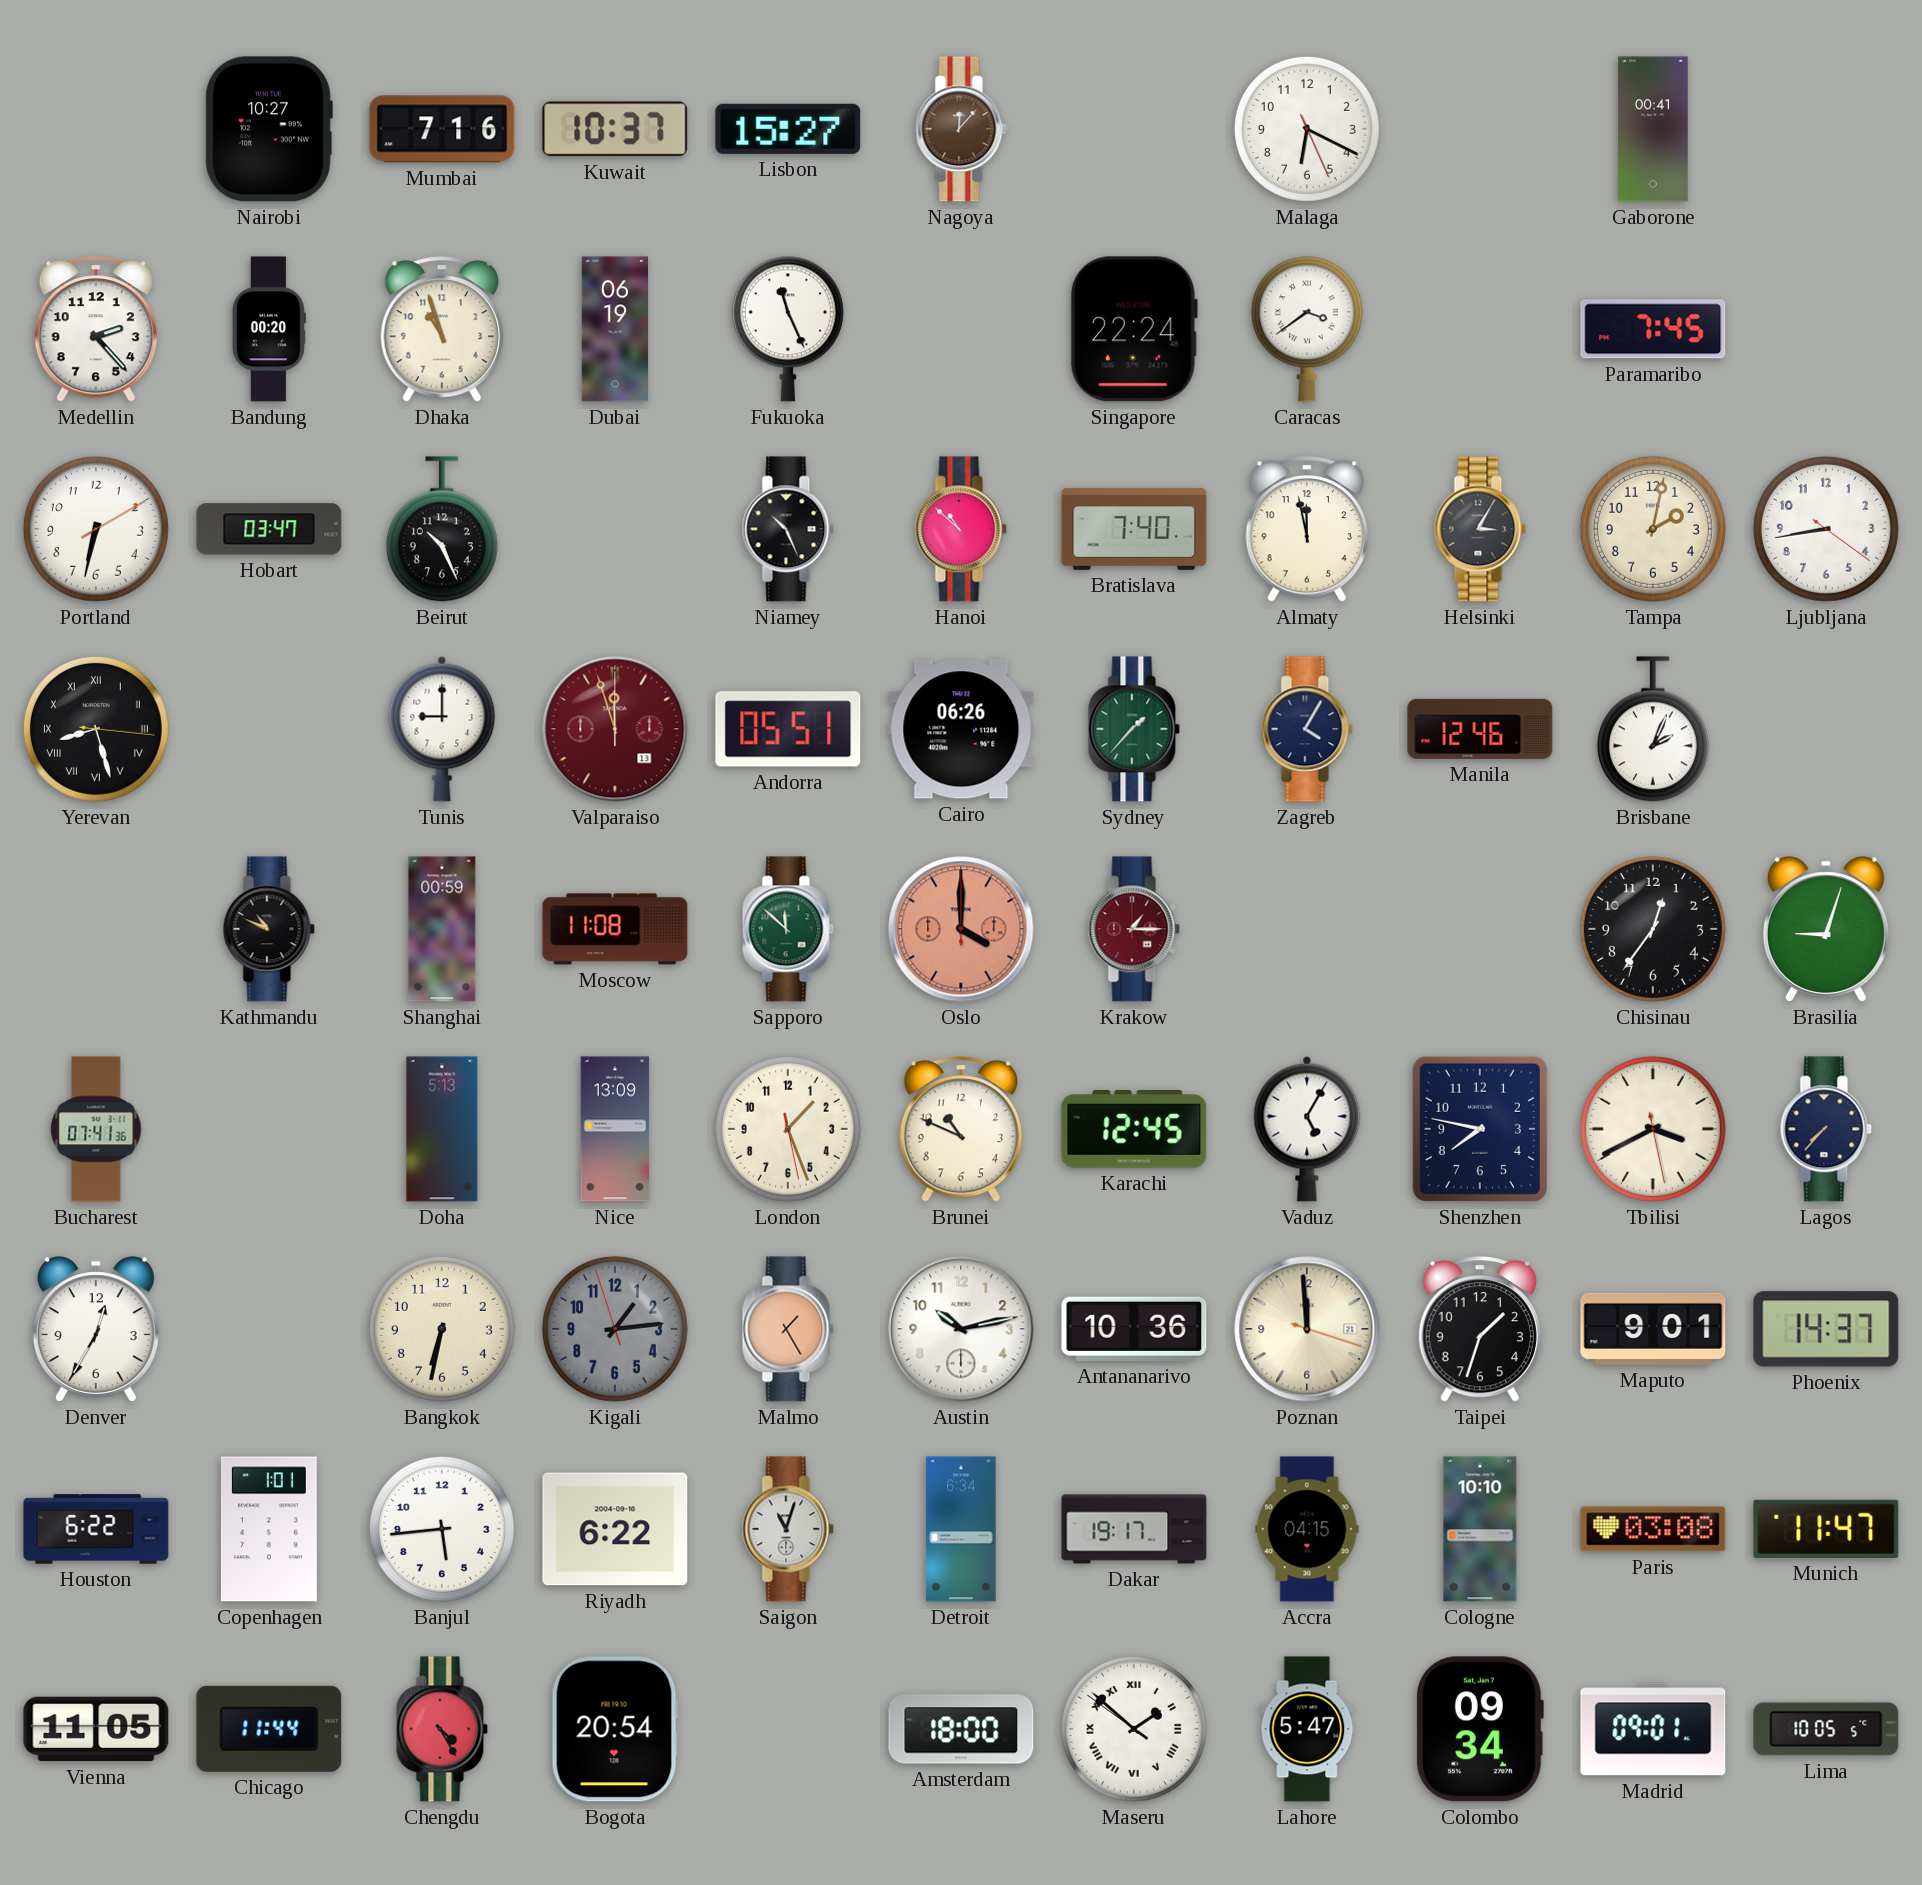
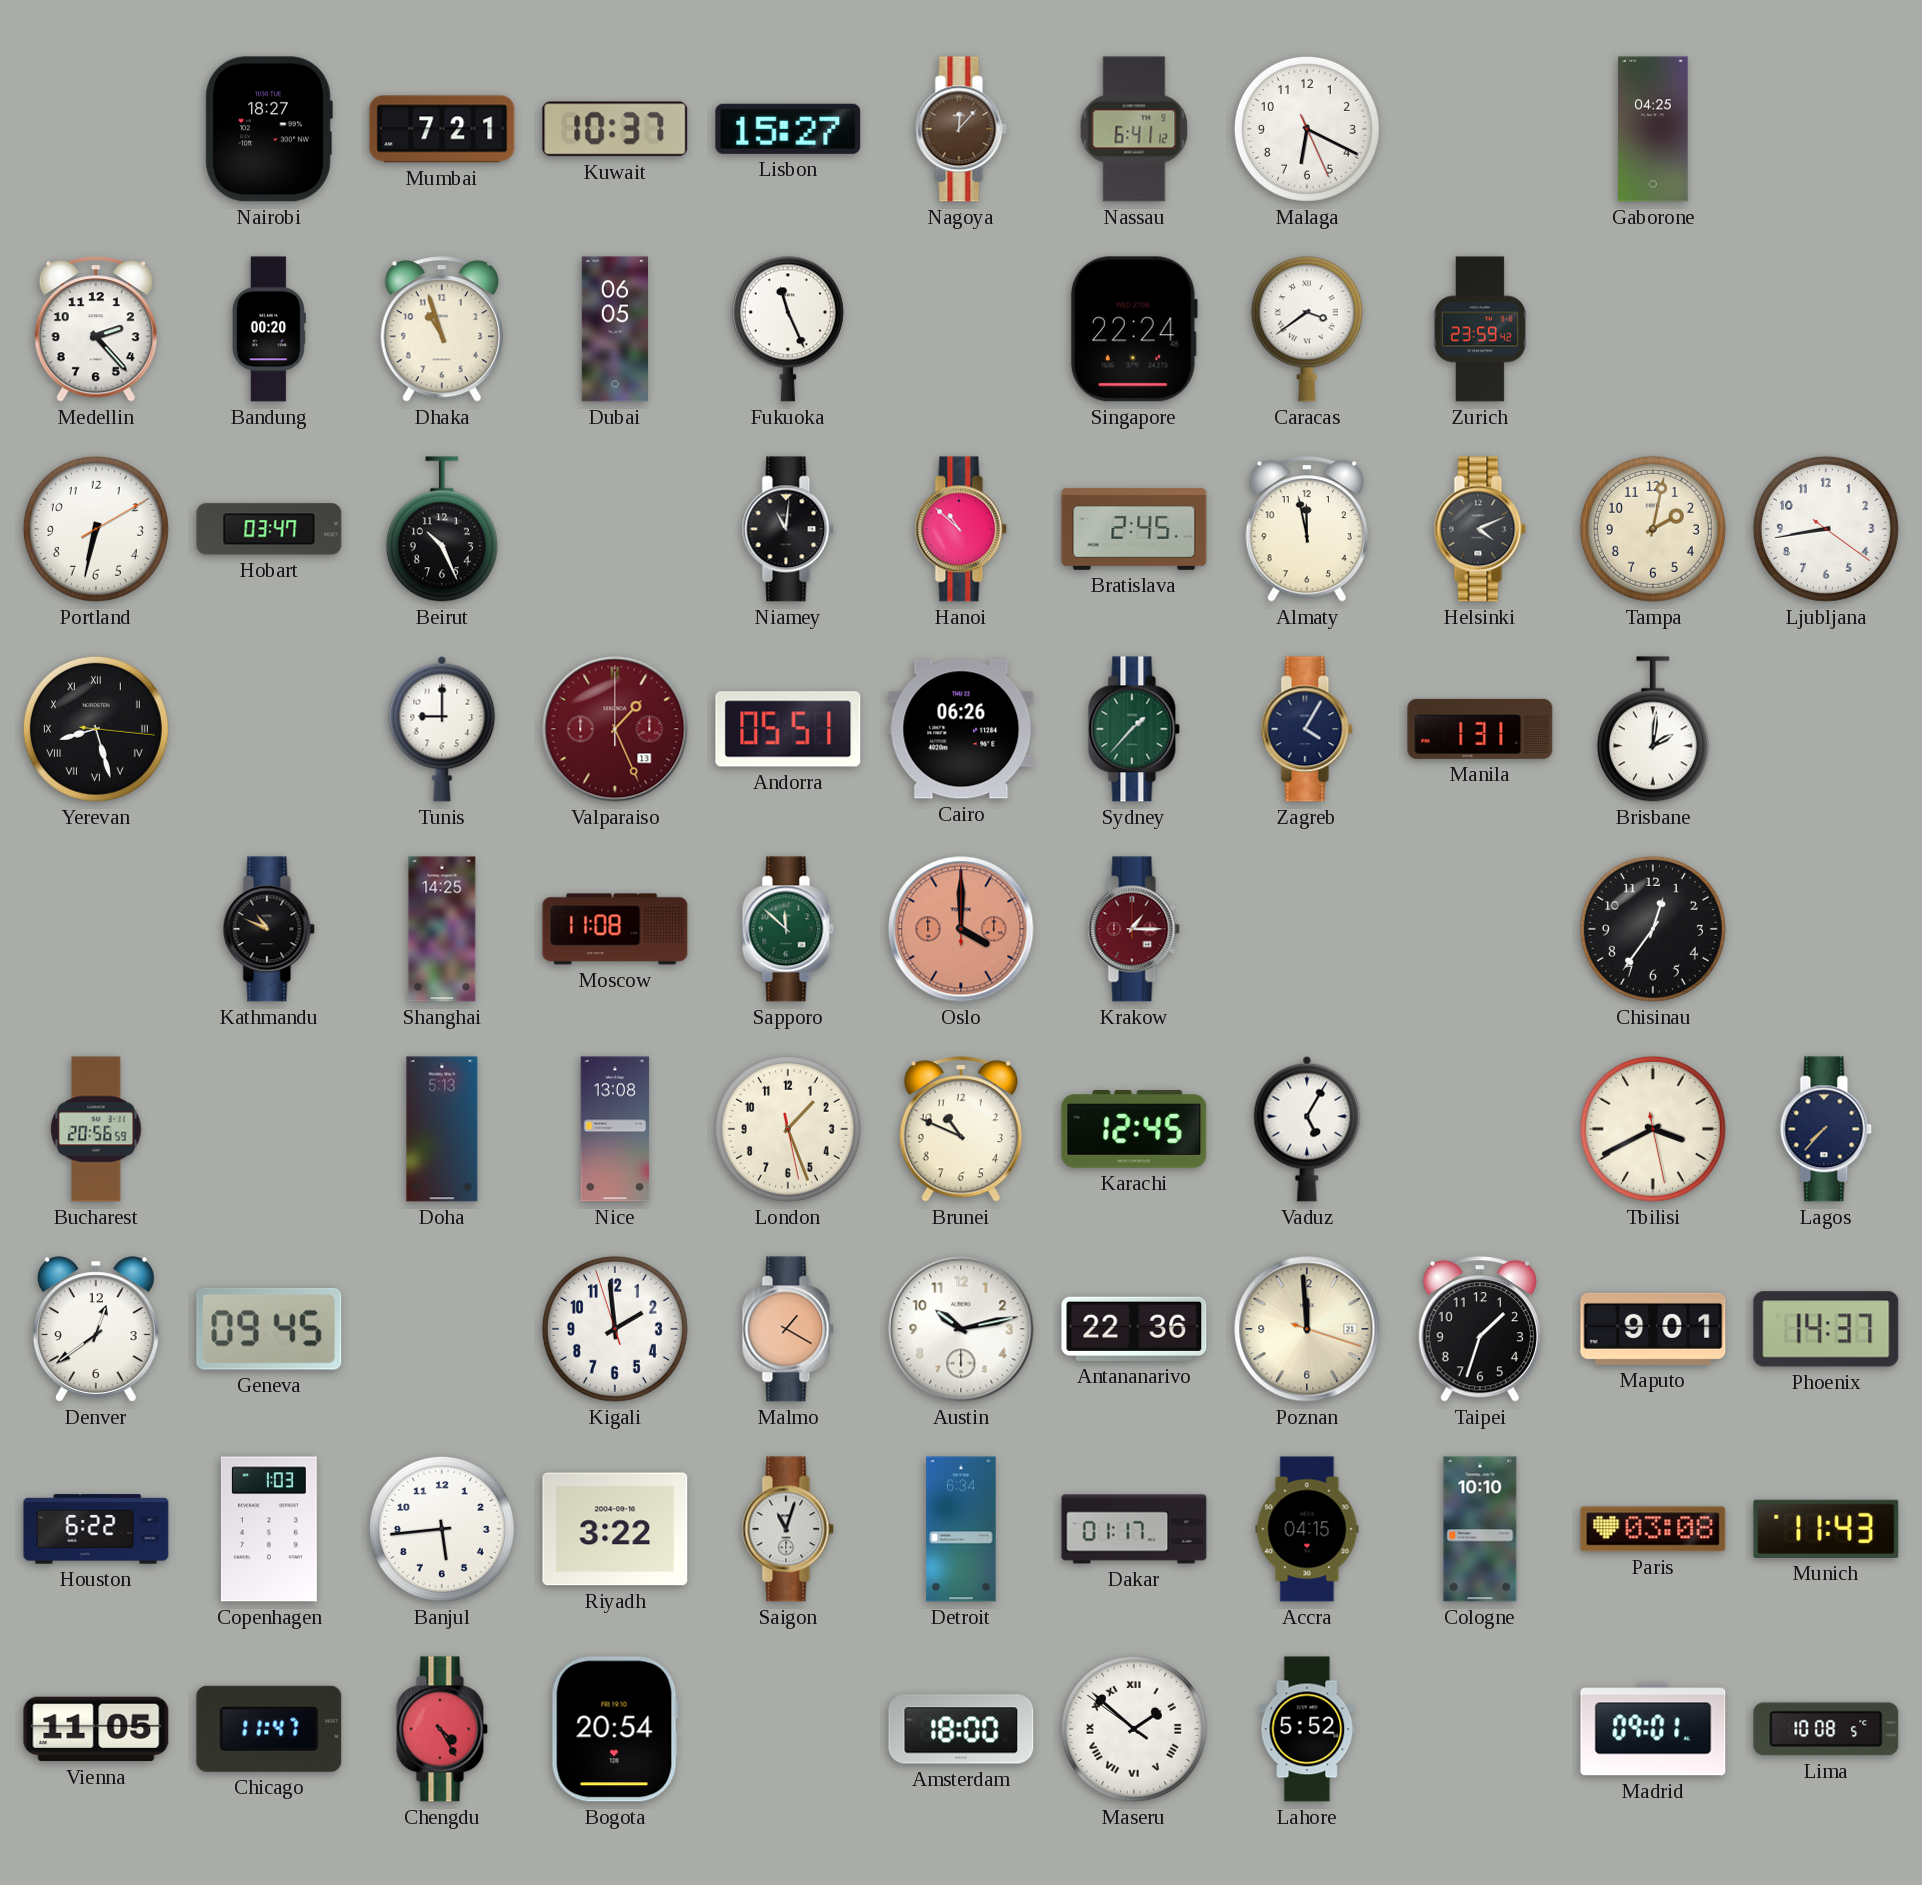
Nairobi: 10:27 -> 18:27 (269, 129)
Mumbai: 7:16 -> 7:21 (442, 129)
Nassau: none -> 6:41 (1134, 129)
Gaborone: 00:41 -> 04:25 (1653, 129)
Dubai: 06:19 -> 06:05 (614, 329)
Zurich: none -> 23:59 (1480, 329)
Paramaribo: 7:45 -> none (1653, 329)
Niamey: 10:26 -> 11:01 (788, 529)
Bratislava: 7:40 -> 2:45 (1134, 529)
Helsinki: 3:05 -> 4:11 (1480, 529)
Valparaiso: 11:57 -> 1:26 (615, 729)
Manila: 12:46 -> 1:31 (1480, 729)
Brisbane: 2:04 -> 2:01 (1653, 729)
Shanghai: 00:59 -> 14:25 (442, 929)
Brasilia: 9:03 -> none (1826, 929)
Bucharest: 07:41 -> 20:56 (96, 1129)
Nice: 13:09 -> 13:08 (615, 1129)
Shenzhen: 7:47 -> none (1480, 1129)
Denver: 12:35 -> 12:39 (96, 1329)
Geneva: none -> 09:45 (269, 1329)
Bangkok: 6:32 -> none (442, 1329)
Kigali: 1:13 -> 1:58 (615, 1329)
Kigali dial: grey -> white (615, 1329)
Malmo: 1:25 -> 1:20 (788, 1329)
Antananarivo: 10:36 -> 22:36 (1134, 1329)
Copenhagen: 1:01 -> 1:03 (269, 1529)
Riyadh: 6:22 -> 3:22 (615, 1529)
Dakar: 19:17 -> 01:17 (1134, 1529)
Munich: 11:47 -> 11:43 (1826, 1529)
Chicago: 11:44 -> 11:47 (269, 1729)
Lahore: 5:47 -> 5:52 (1307, 1729)
Colombo: 09:34 -> none (1479, 1729)
Lima: 10:05 -> 10:08 (1826, 1729)
